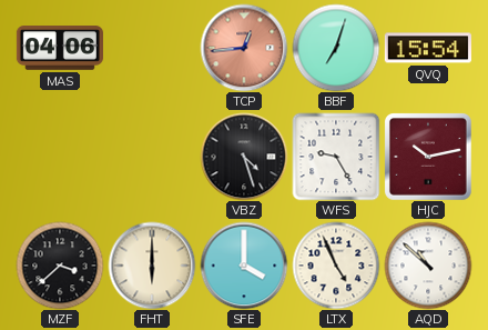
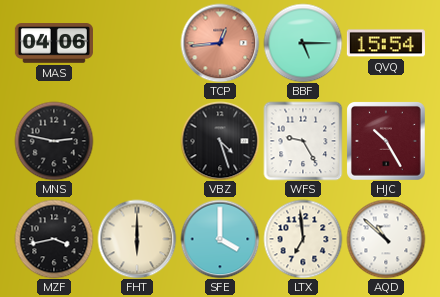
BBF: 7:03 -> 5:15 (303, 43)
MNS: none -> 2:47 (54, 141)
HJC: 10:13 -> 10:25 (386, 141)
MZF: 3:38 -> 3:43 (54, 239)
LTX: 4:56 -> 6:59 (303, 239)
